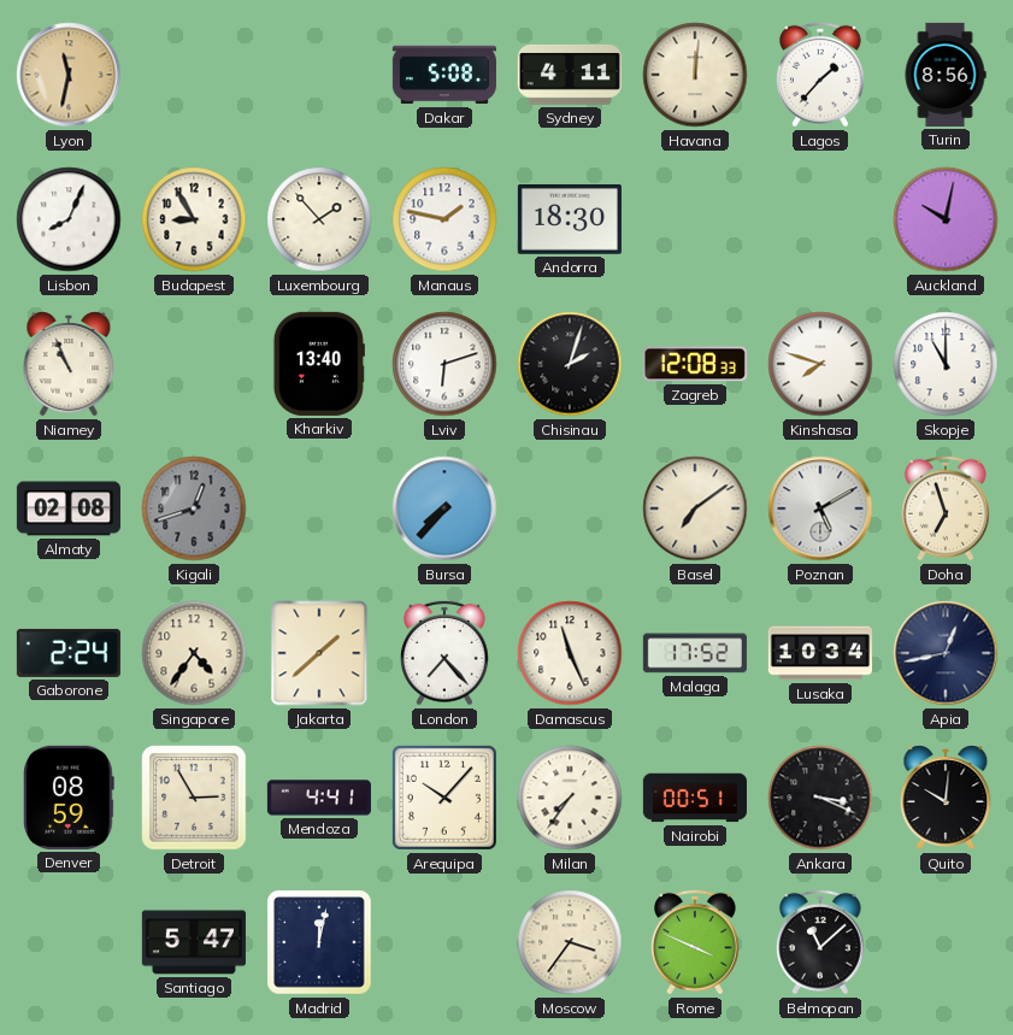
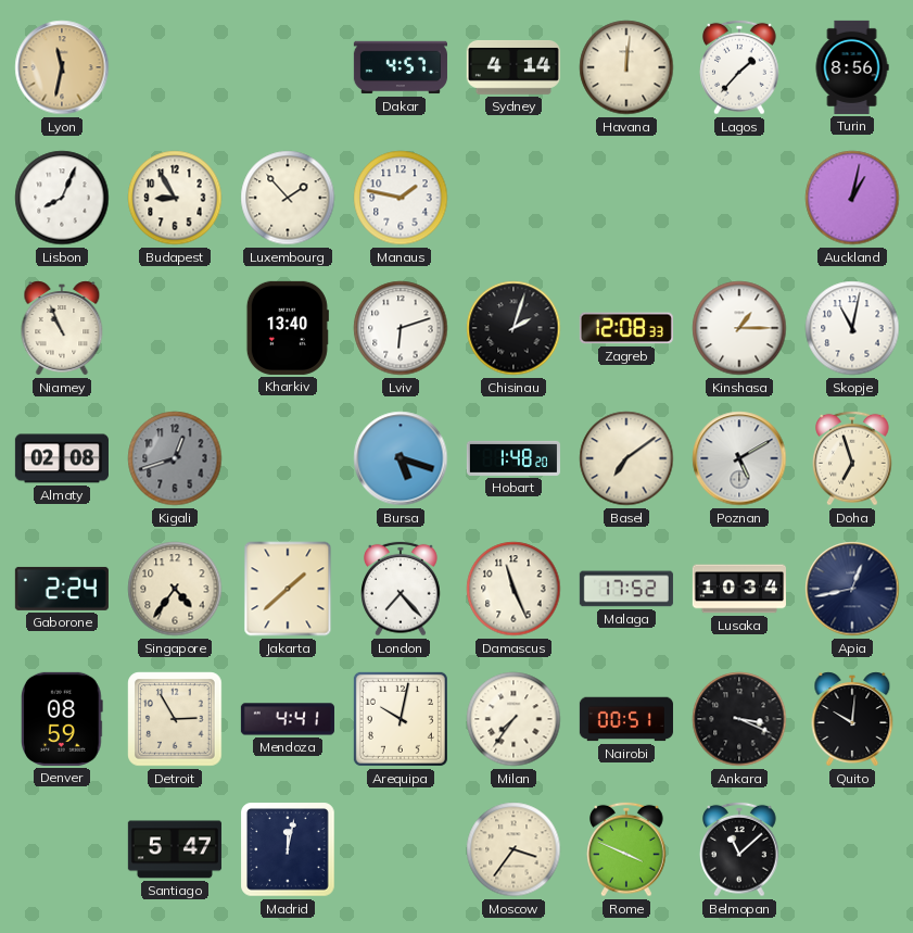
Dakar: 5:08 -> 4:57 (401, 67)
Sydney: 4:11 -> 4:14 (513, 67)
Andorra: 18:30 -> none (570, 220)
Auckland: 10:02 -> 1:02 (852, 198)
Kinshasa: 7:48 -> 1:15 (739, 328)
Skopje: 11:00 -> 11:02 (852, 328)
Bursa: 7:37 -> 5:18 (401, 458)
Hobart: none -> 1:48 (513, 458)
Arequipa: 10:07 -> 10:02 (401, 719)
